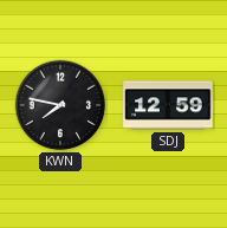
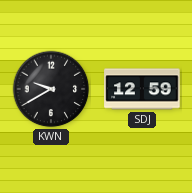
KWN: 7:47 -> 9:40 (51, 89)
